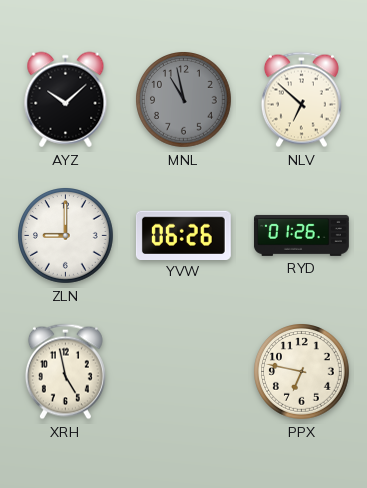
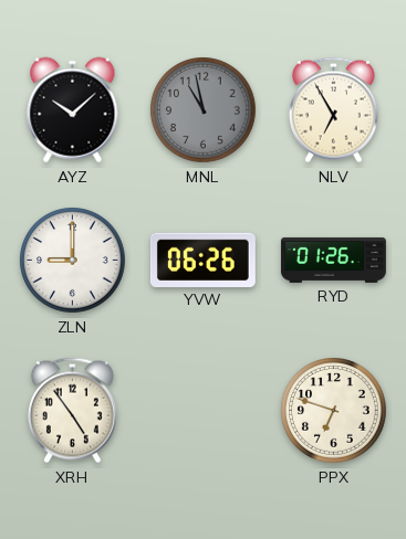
NLV: 6:52 -> 6:55 (333, 110)
XRH: 4:58 -> 4:54 (72, 411)
PPX: 6:47 -> 6:48 (334, 411)
